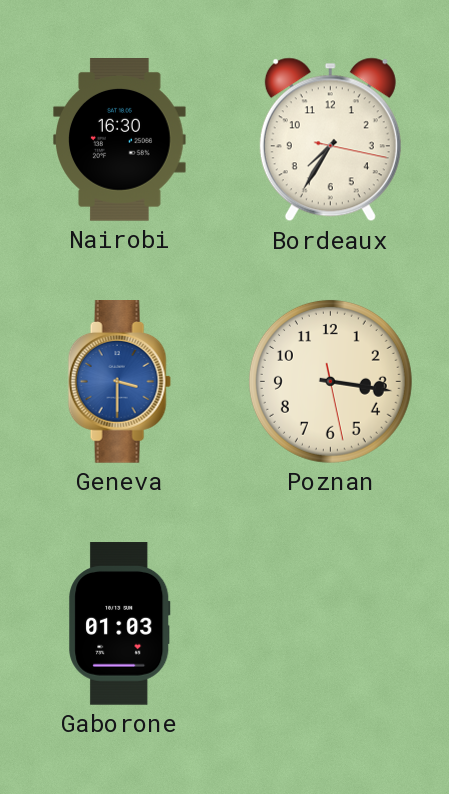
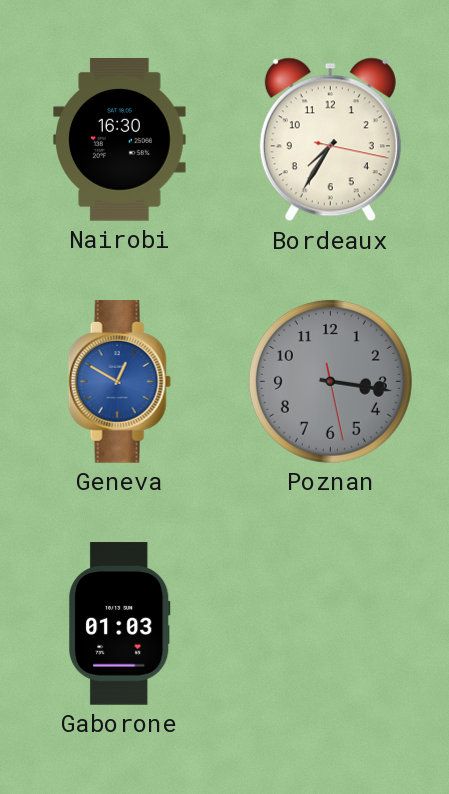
Geneva: 3:30 -> 12:50 (119, 382)
Poznan dial: cream -> grey (330, 381)
